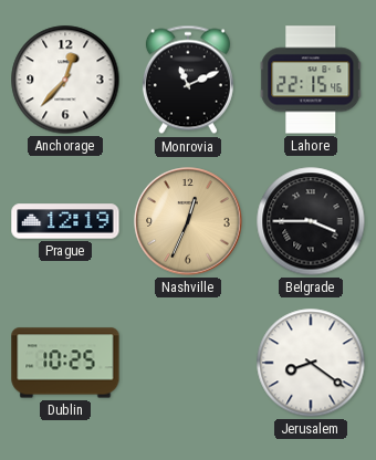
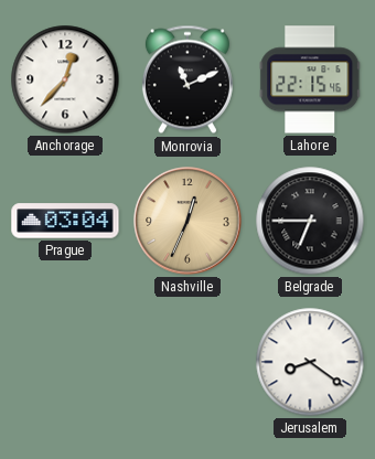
Prague: 12:19 -> 03:04 (65, 221)
Belgrade: 3:45 -> 6:45 (310, 221)
Dublin: 10:25 -> none (65, 363)
